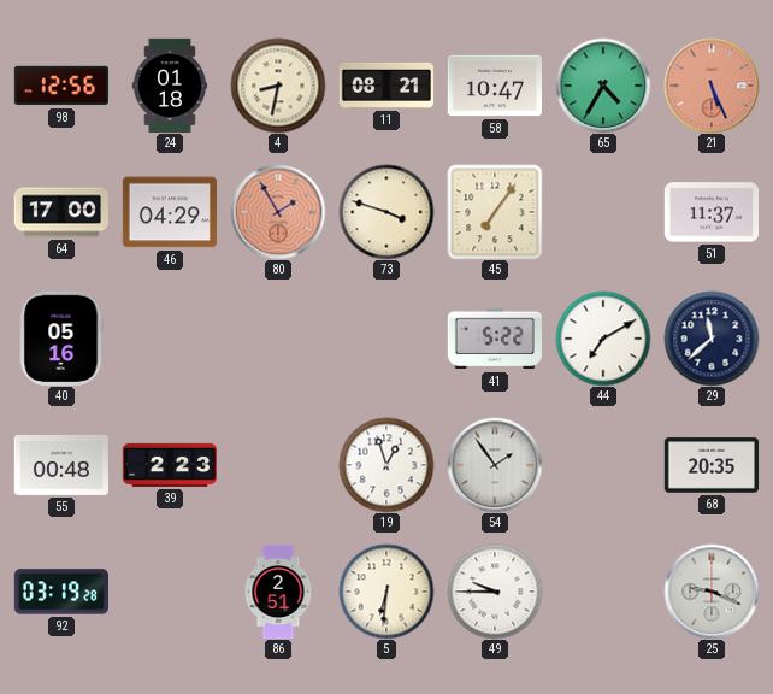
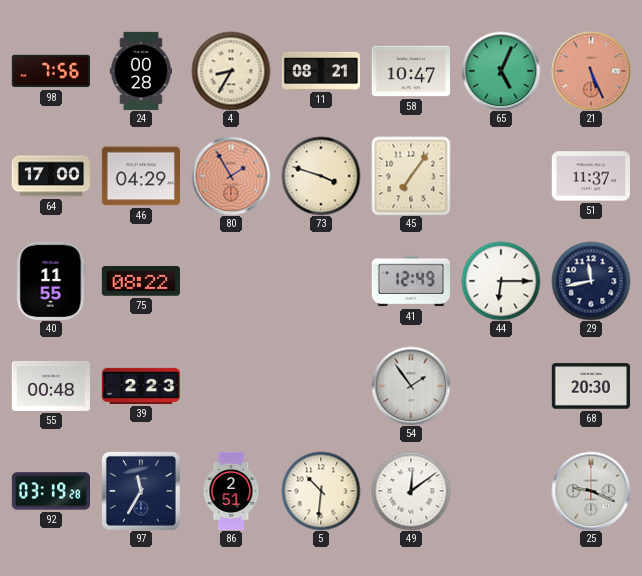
98: 12:56 -> 7:56 (50, 71)
24: 01:18 -> 00:28 (140, 71)
4: 8:32 -> 8:35 (231, 71)
65: 4:35 -> 5:04 (501, 71)
40: 05:16 -> 11:55 (51, 280)
75: none -> 08:22 (140, 281)
41: 5:22 -> 12:49 (410, 281)
44: 7:10 -> 6:15 (501, 281)
29: 11:38 -> 11:43 (591, 281)
19: 12:57 -> none (386, 465)
68: 20:35 -> 20:30 (590, 386)
97: none -> 11:35 (141, 491)
5: 6:31 -> 10:31 (321, 491)
49: 9:45 -> 12:09 (411, 491)
